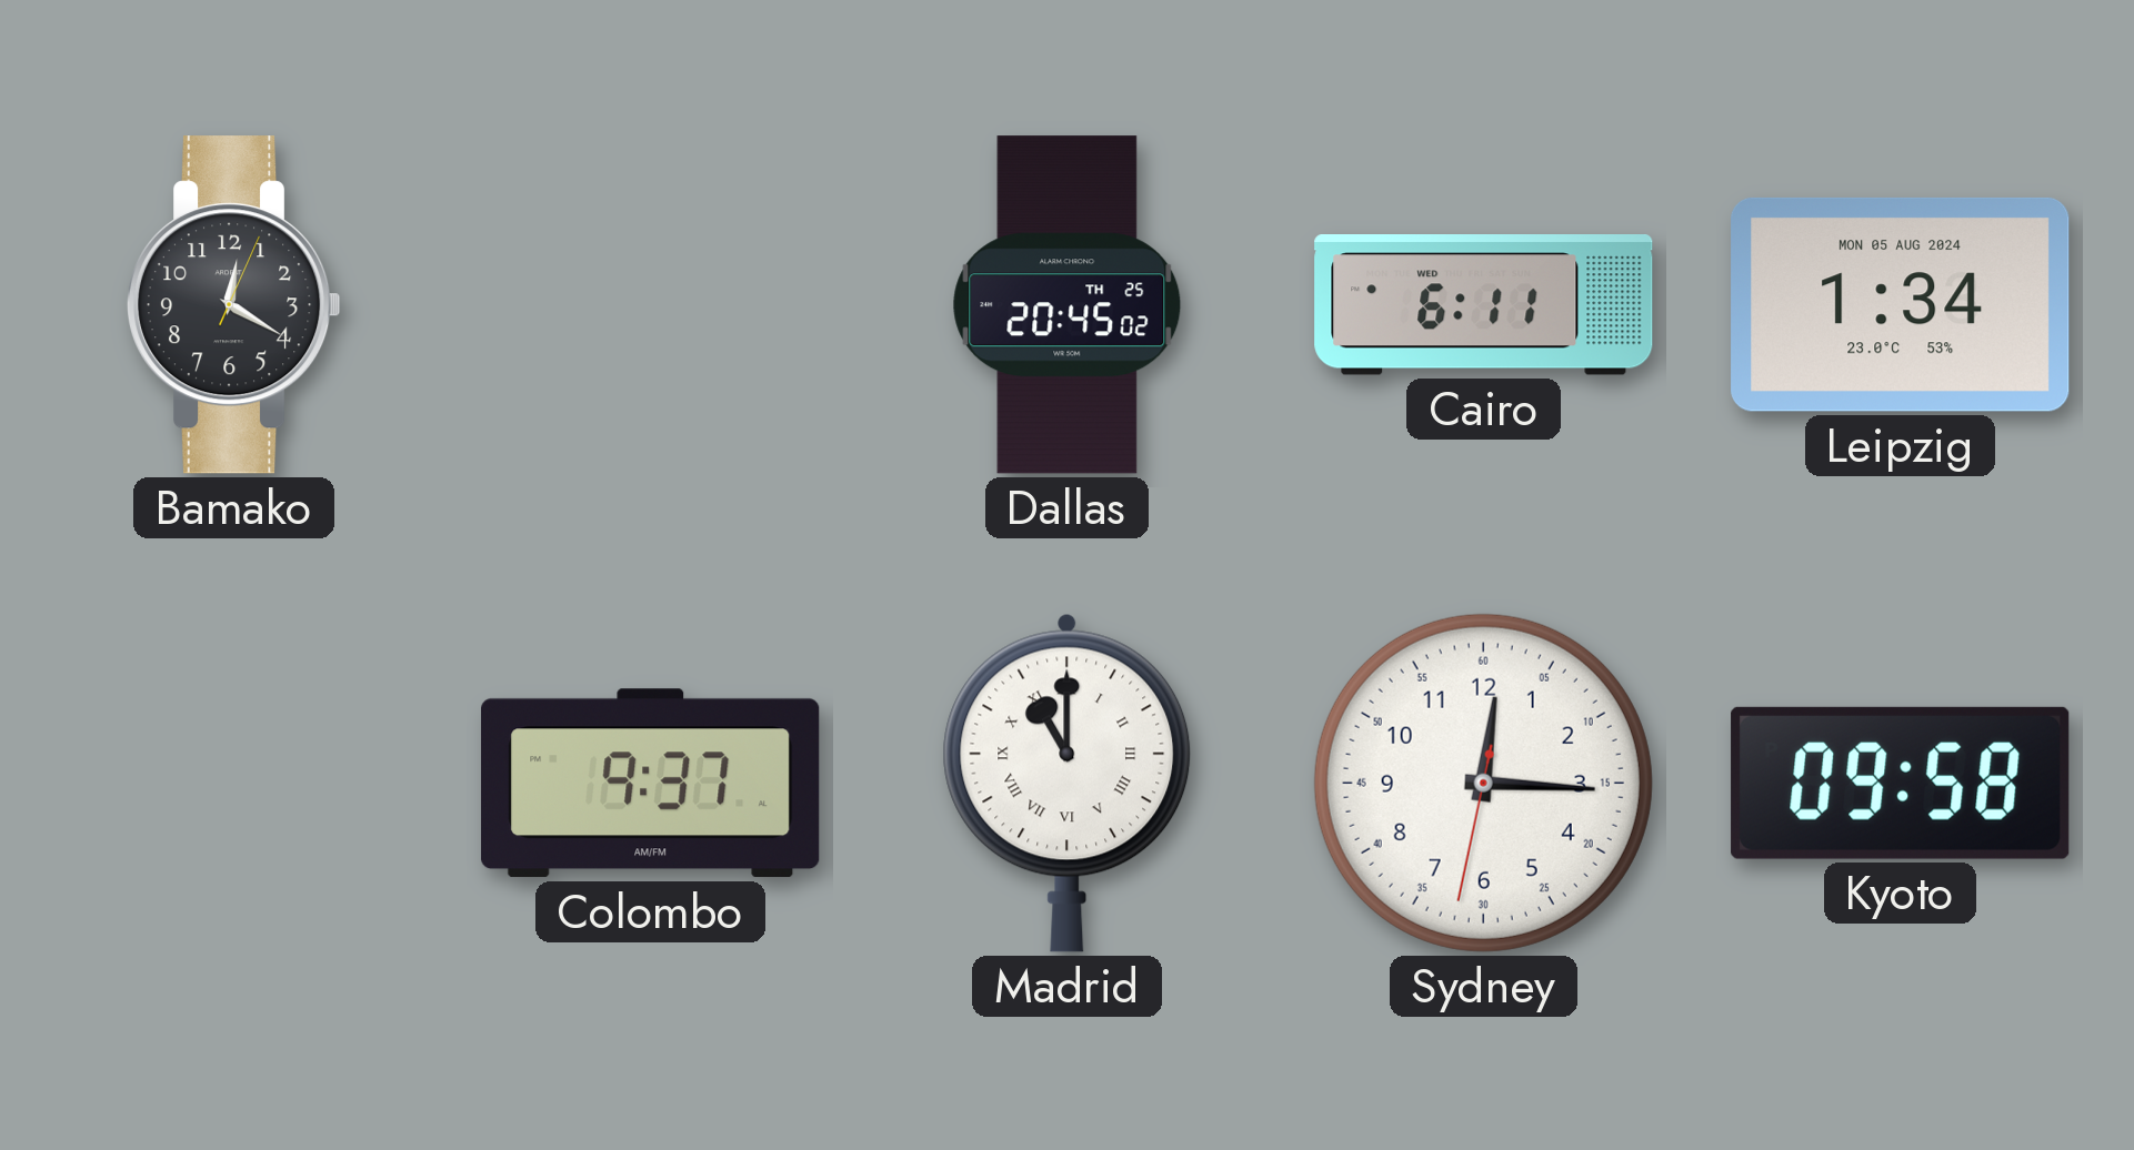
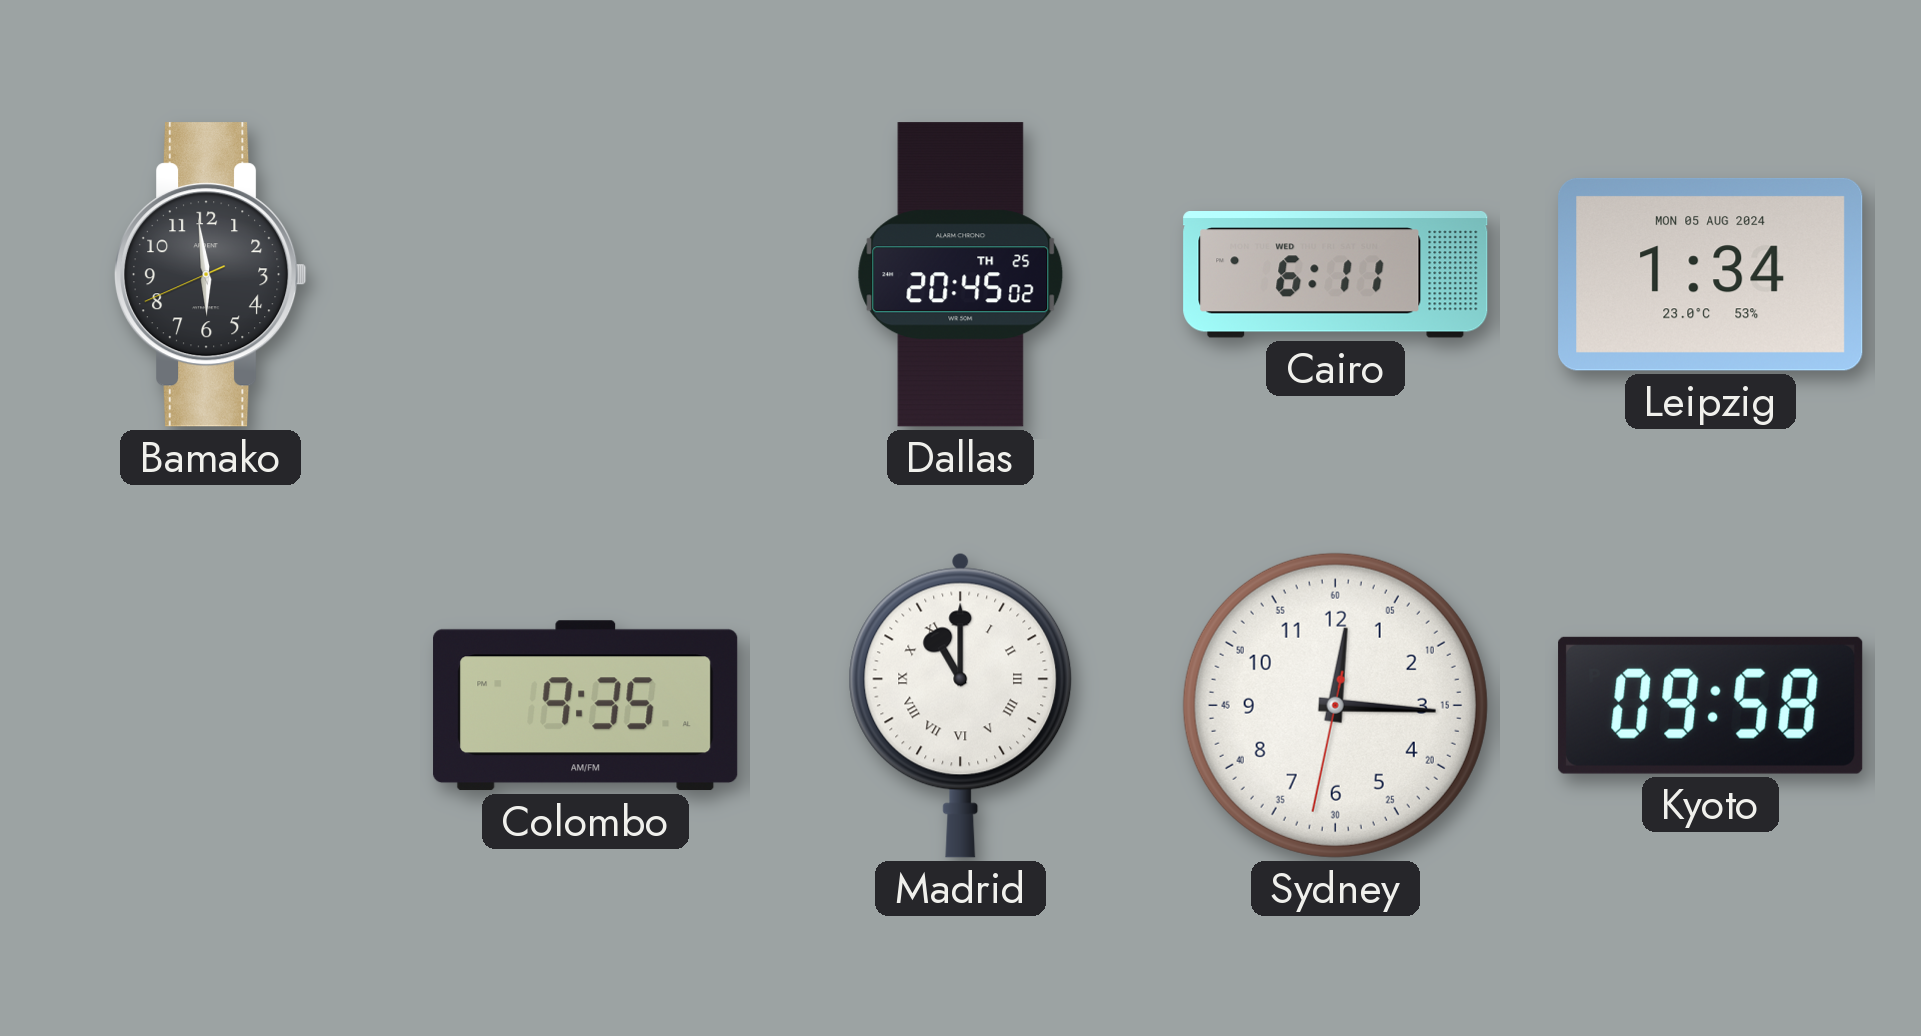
Bamako: 12:20 -> 5:58 (210, 275)
Colombo: 9:37 -> 9:35 (586, 706)
